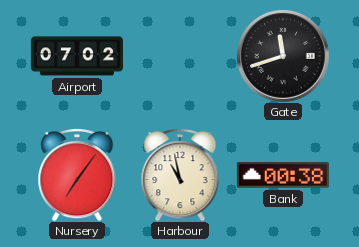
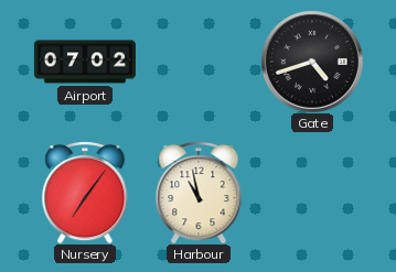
Gate: 11:42 -> 4:42 (312, 62)
Bank: 00:38 -> none (283, 175)
